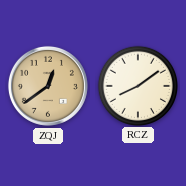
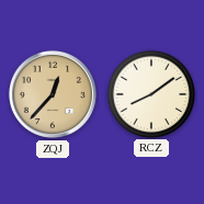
ZQJ: 12:39 -> 12:37 (53, 94)
